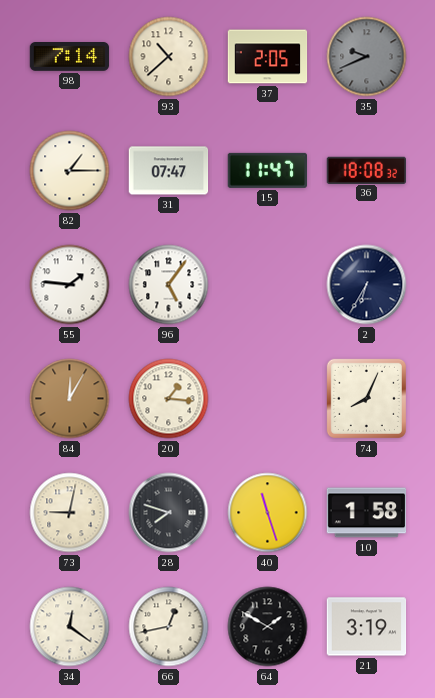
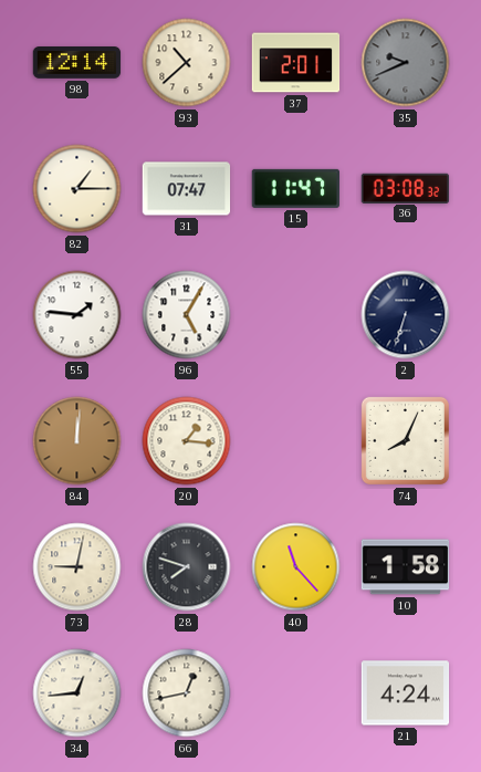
98: 7:14 -> 12:14 (77, 63)
37: 2:05 -> 2:01 (296, 63)
36: 18:08 -> 03:08 (405, 188)
96: 5:06 -> 5:05 (187, 315)
2: 6:35 -> 6:33 (406, 315)
84: 12:05 -> 12:01 (77, 441)
40: 11:27 -> 11:23 (296, 567)
34: 12:21 -> 12:44 (77, 693)
64: 1:50 -> none (268, 627)
21: 3:19 -> 4:24 (406, 693)
